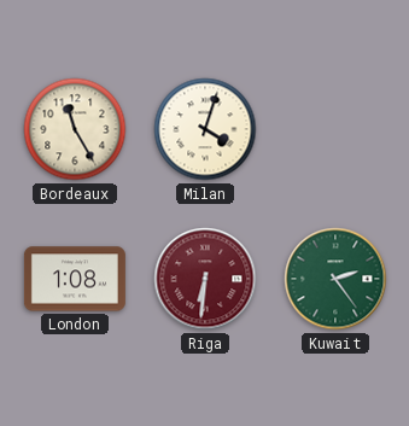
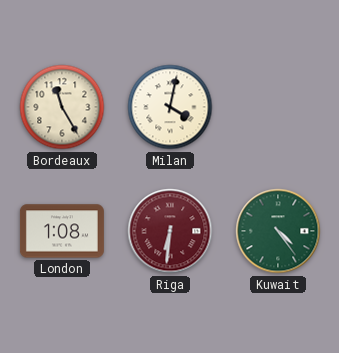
Milan: 4:03 -> 4:02 (170, 107)
Kuwait: 2:24 -> 4:24 (278, 231)
